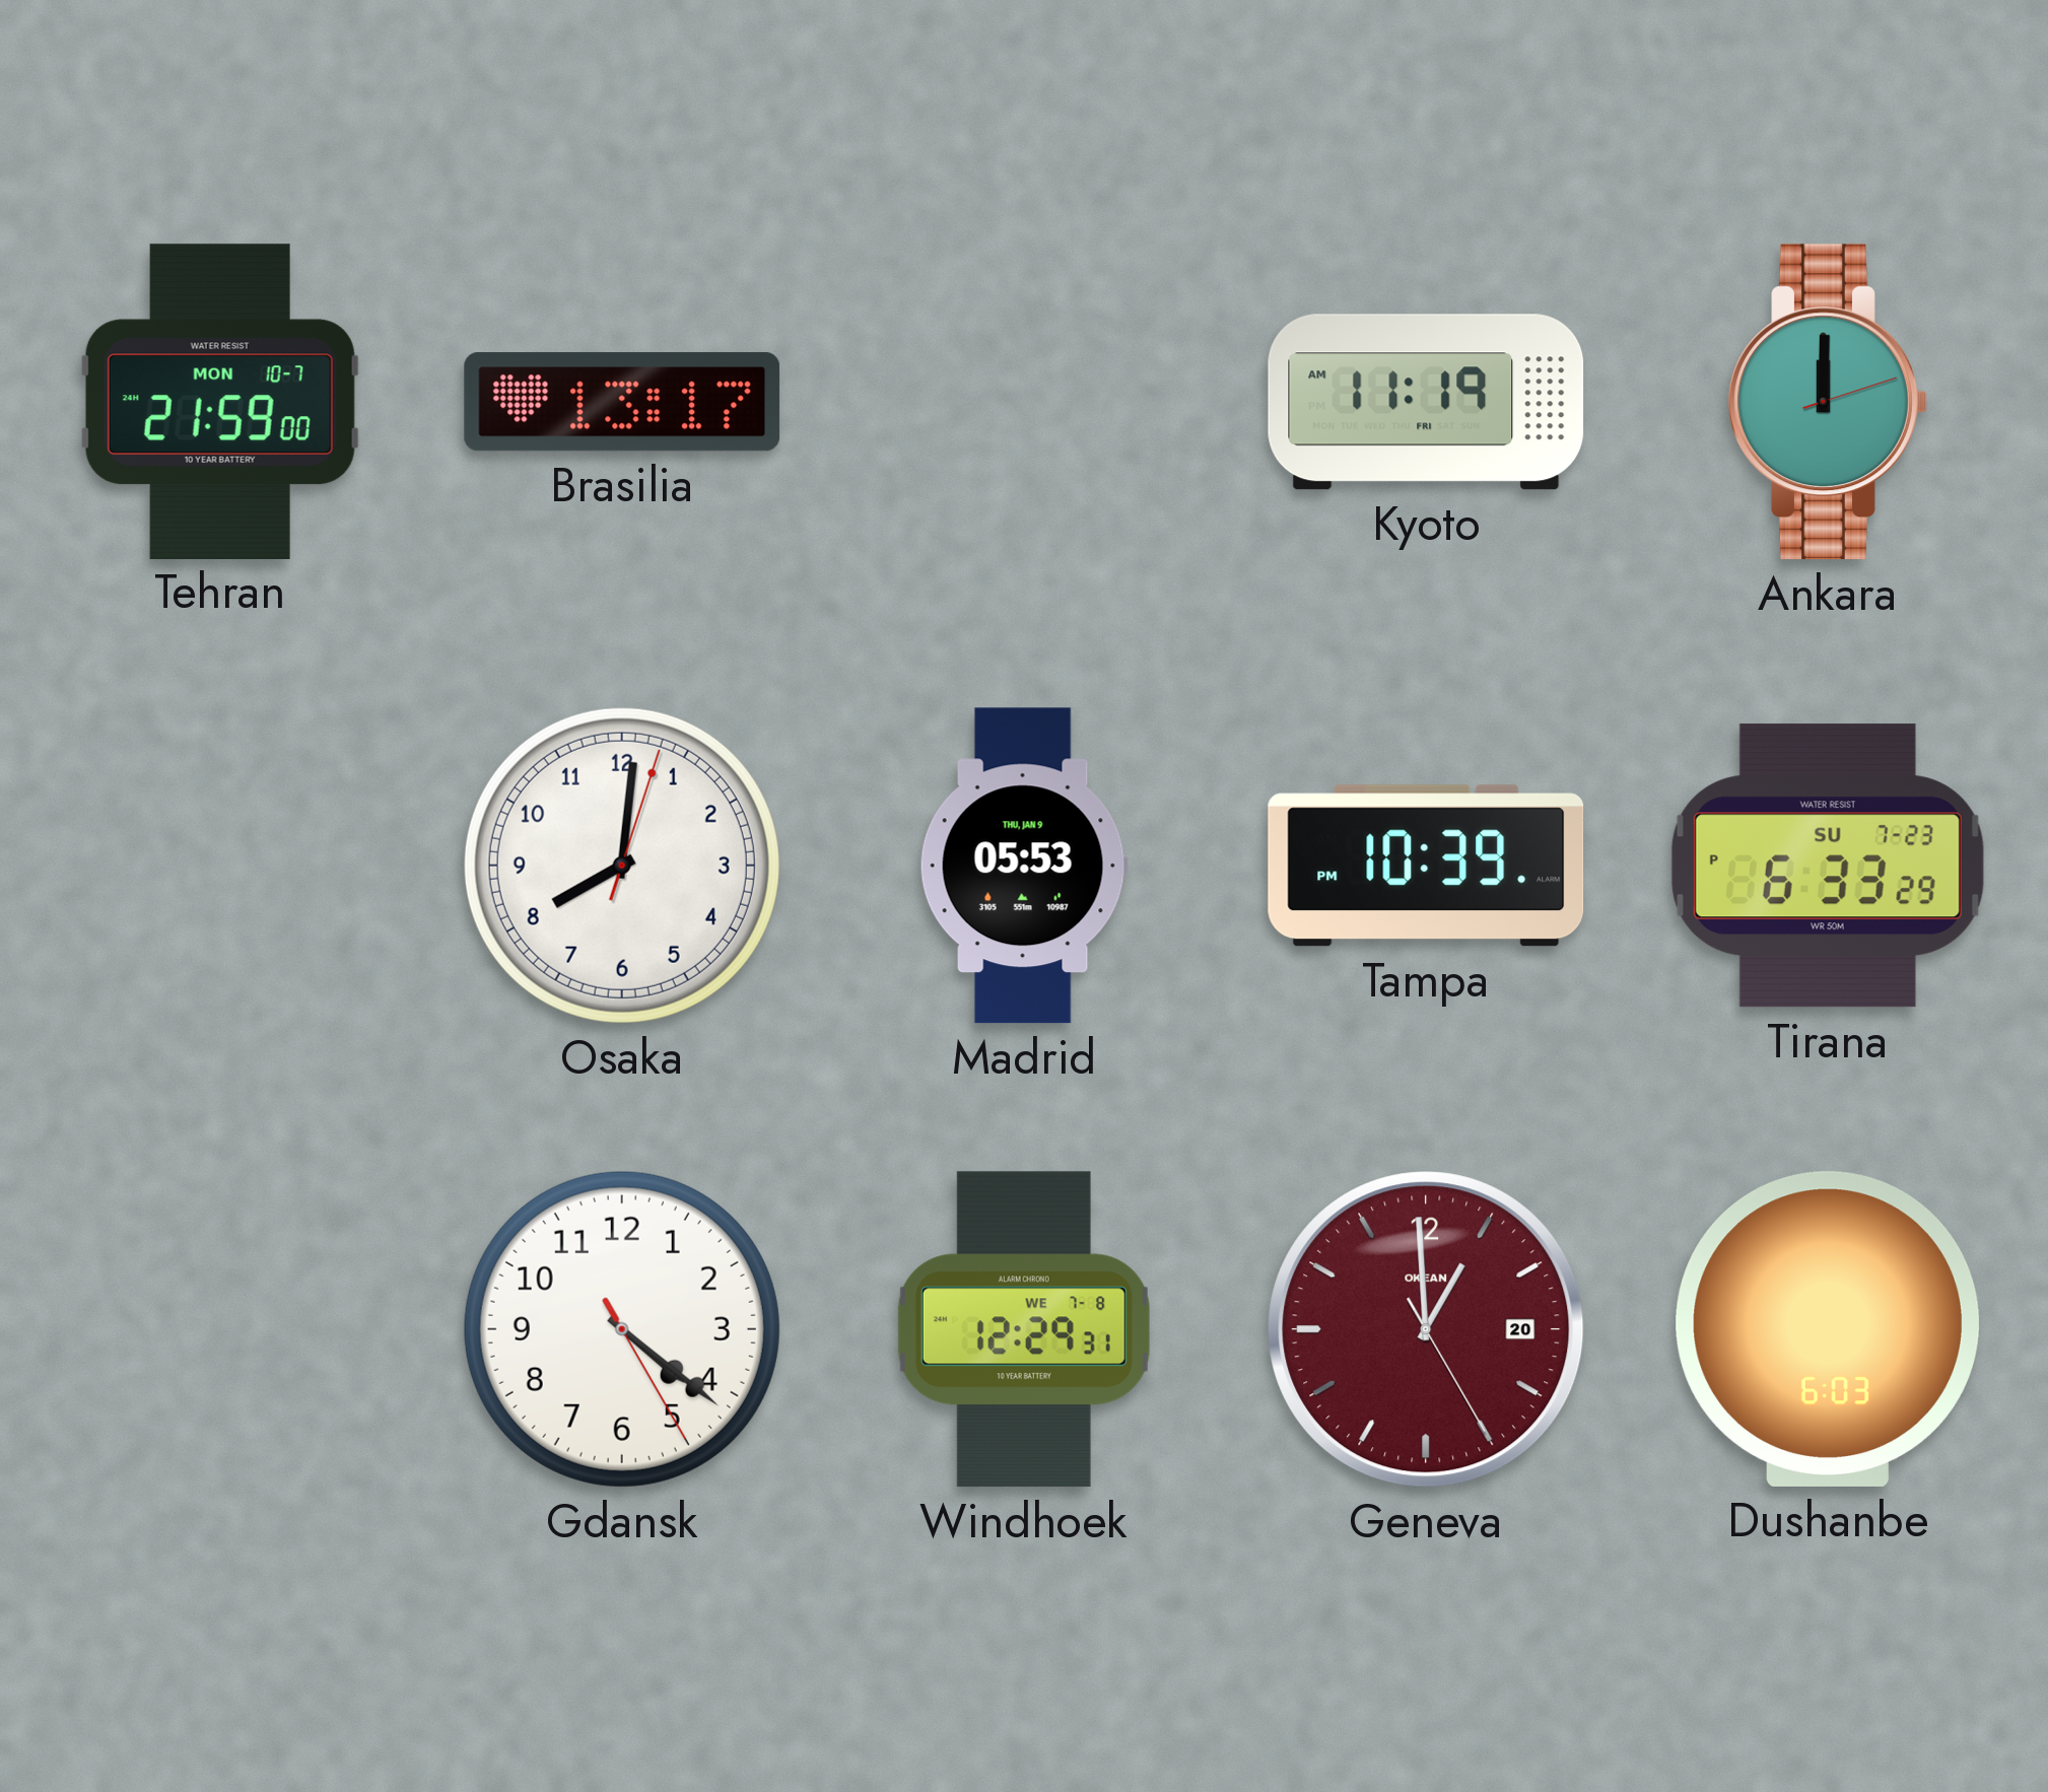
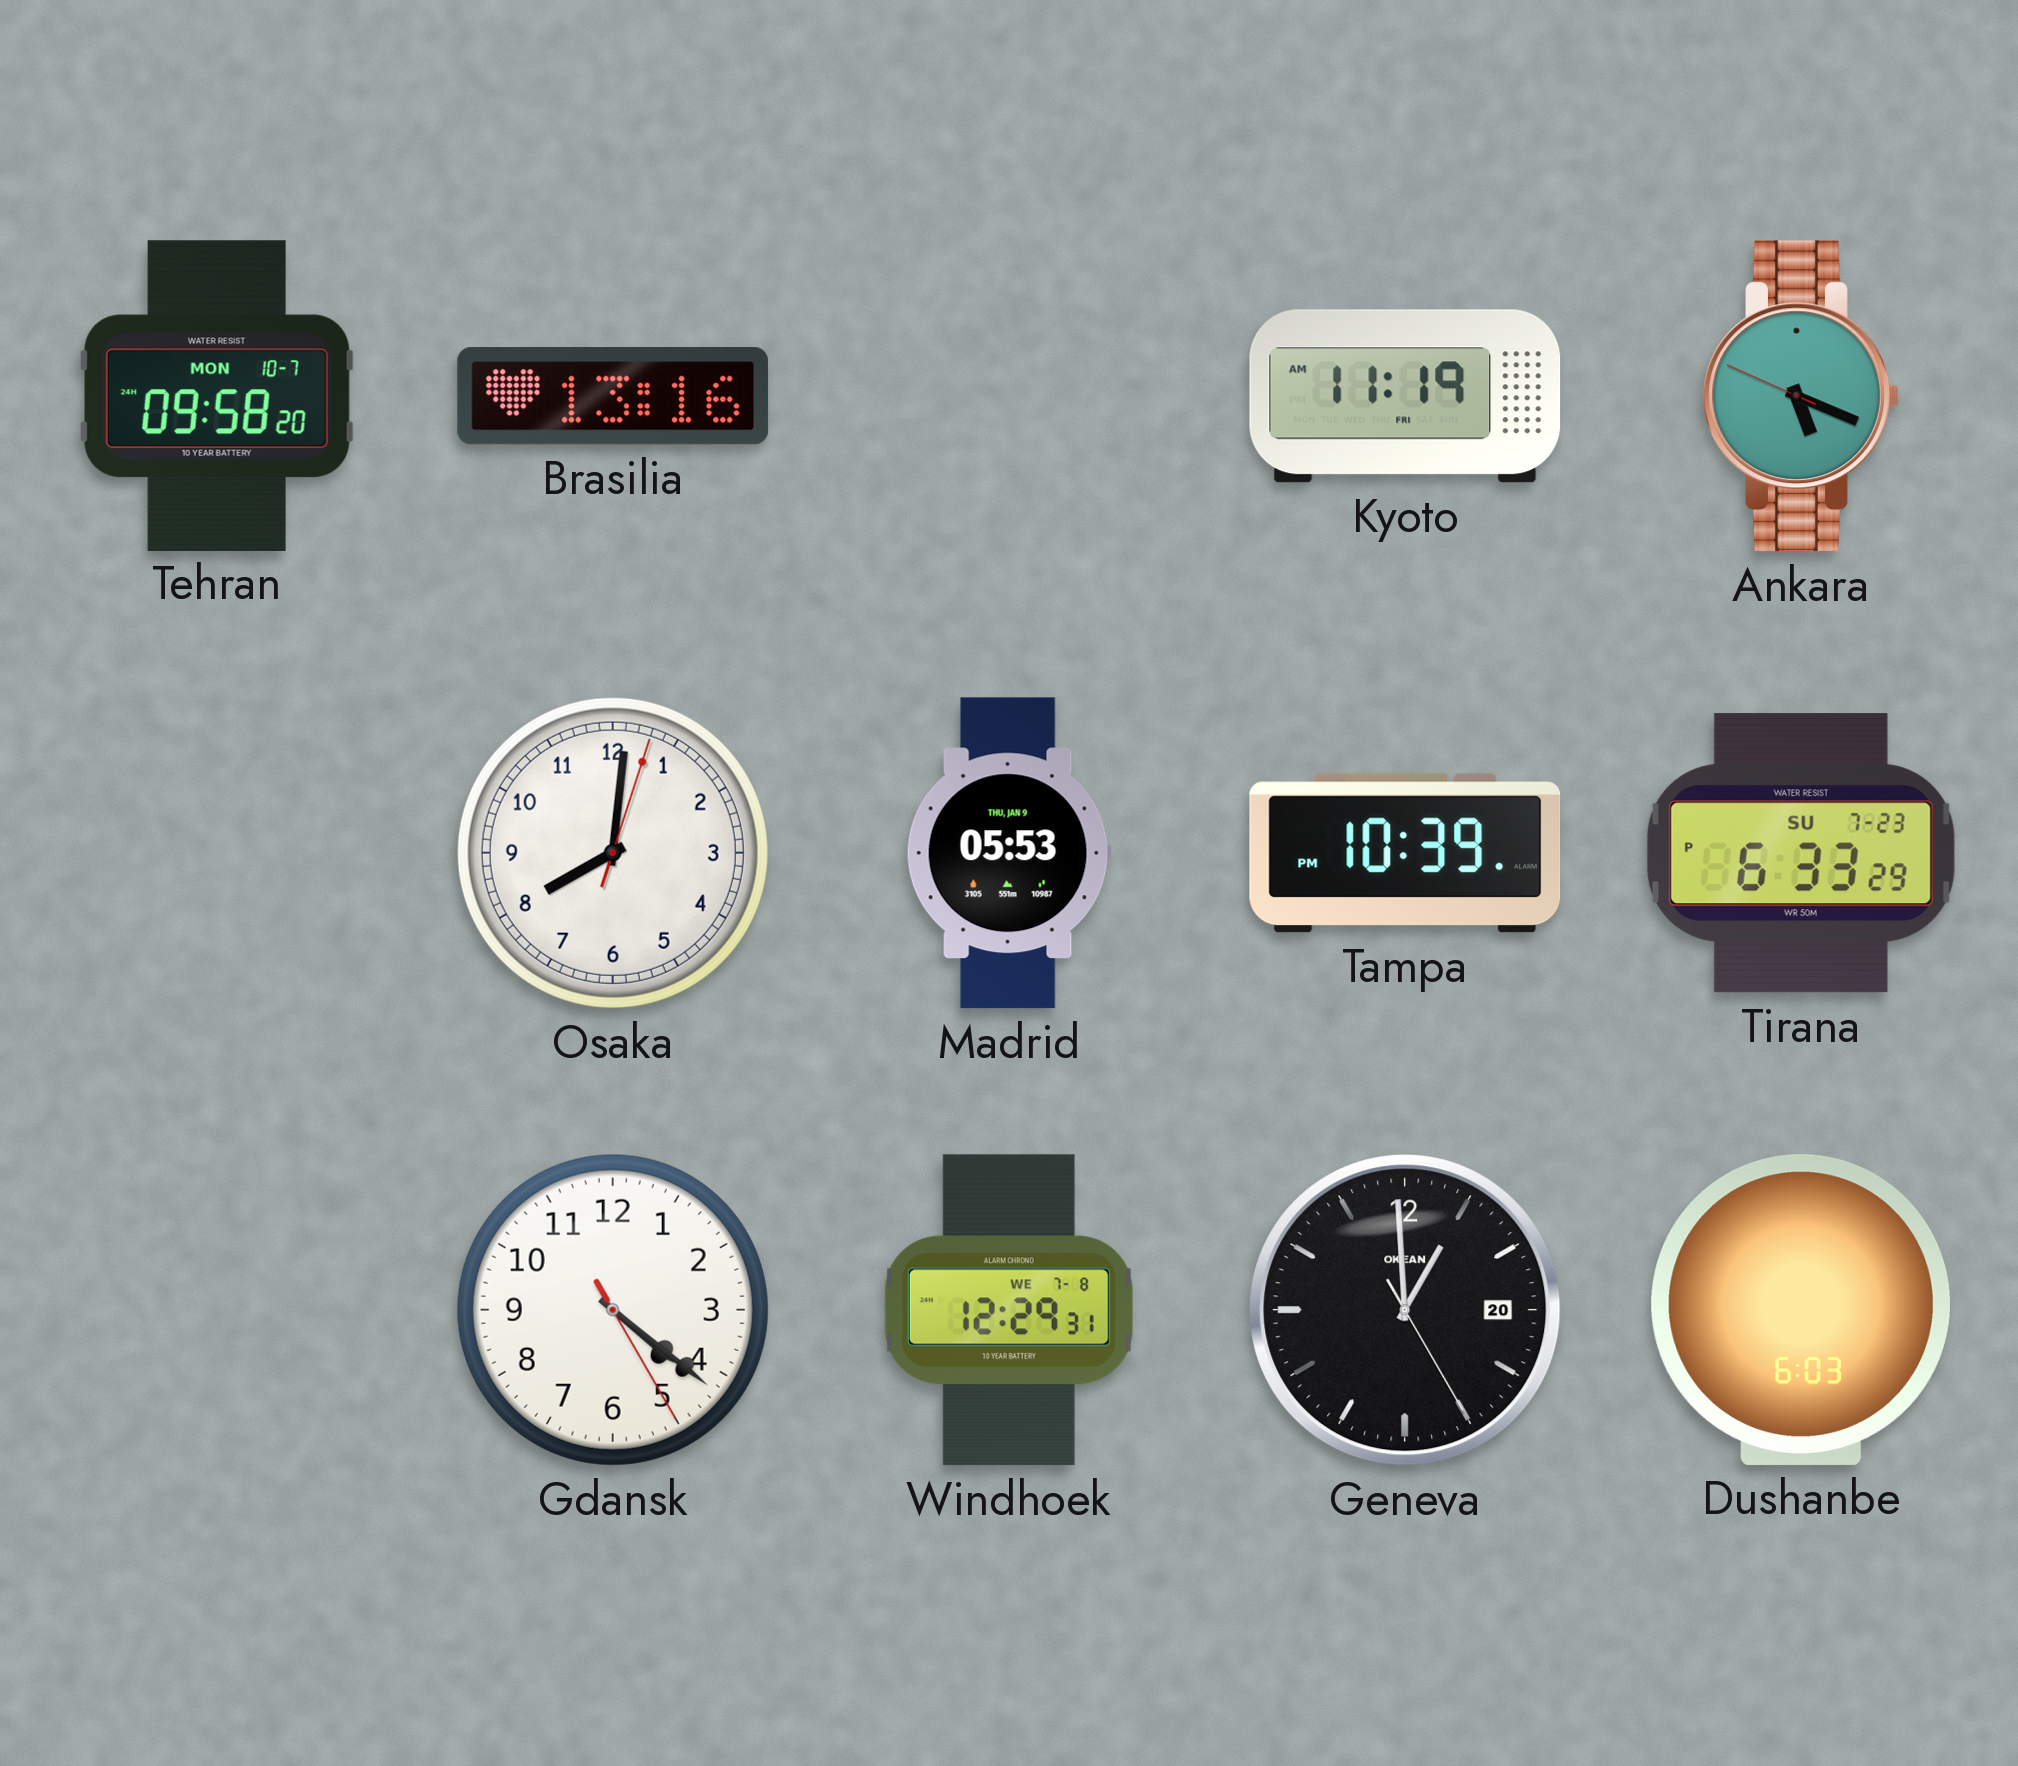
Tehran: 21:59 -> 09:58 (217, 395)
Brasilia: 13:17 -> 13:16 (613, 396)
Ankara: 12:00 -> 5:18 (1801, 396)
Geneva dial: burgundy -> black (1405, 1310)
